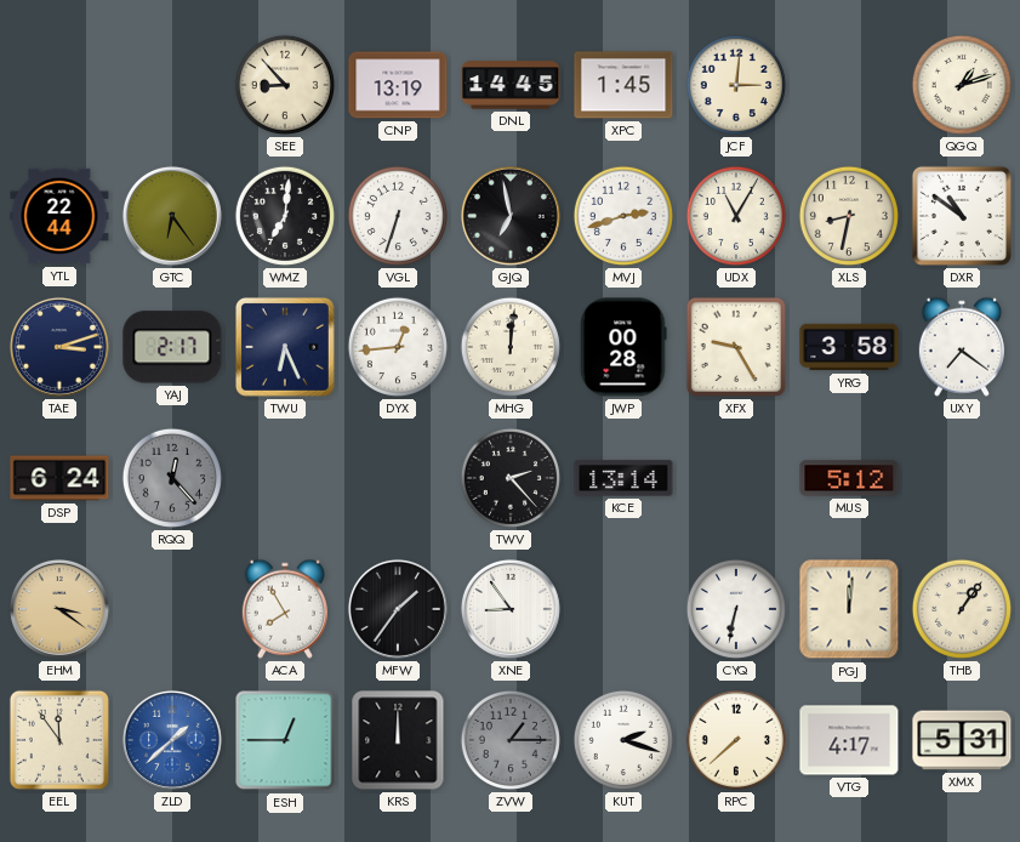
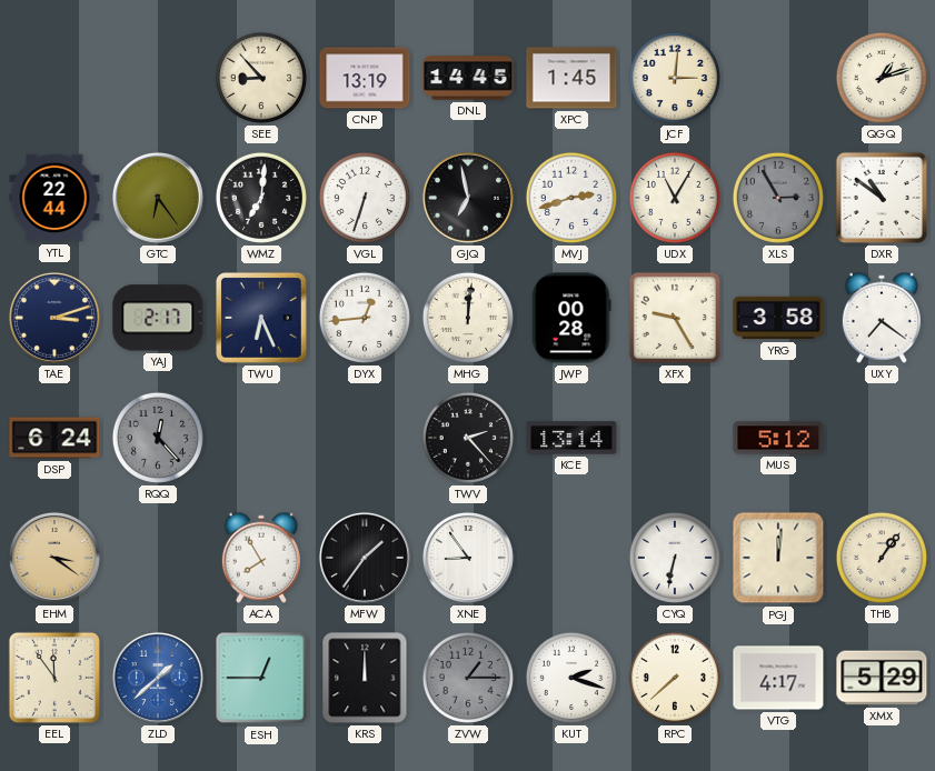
XLS: 8:32 -> 2:55 (778, 198)
XLS dial: cream -> grey (778, 198)
XMX: 5:31 -> 5:29 (882, 678)
